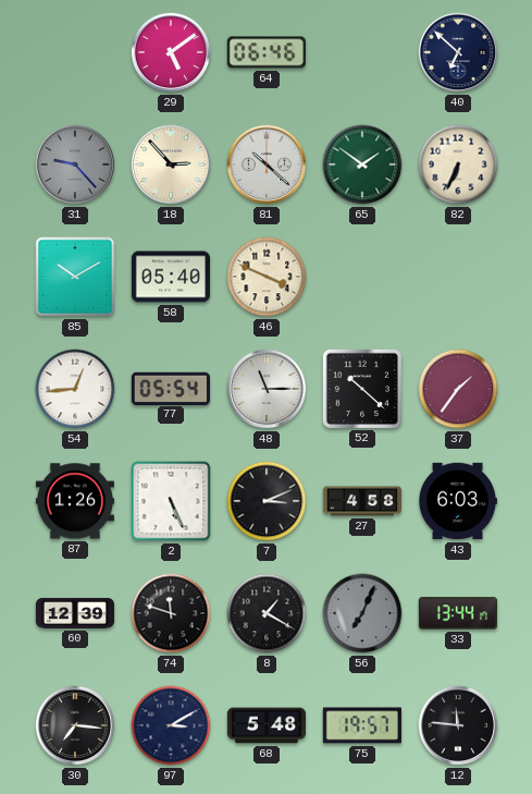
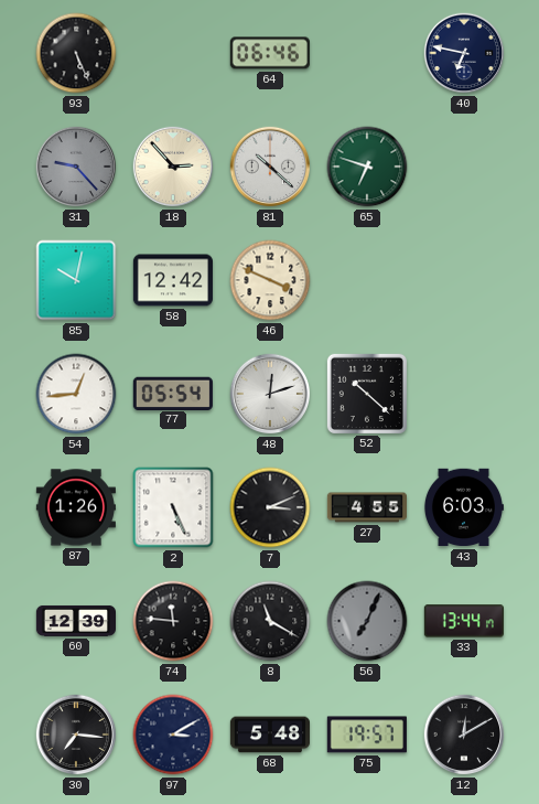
93: none -> 5:26 (76, 53)
29: 5:09 -> none (171, 52)
40: 6:52 -> 6:47 (464, 53)
65: 1:51 -> 6:48 (367, 167)
82: 6:34 -> none (458, 164)
85: 10:10 -> 10:02 (76, 280)
58: 05:40 -> 12:42 (173, 280)
48: 11:15 -> 12:12 (270, 394)
37: 1:36 -> none (458, 389)
27: 4:58 -> 4:55 (366, 507)
74: 11:48 -> 11:46 (173, 621)
8: 1:20 -> 11:20 (270, 621)
12: 11:46 -> 12:10 (464, 735)
